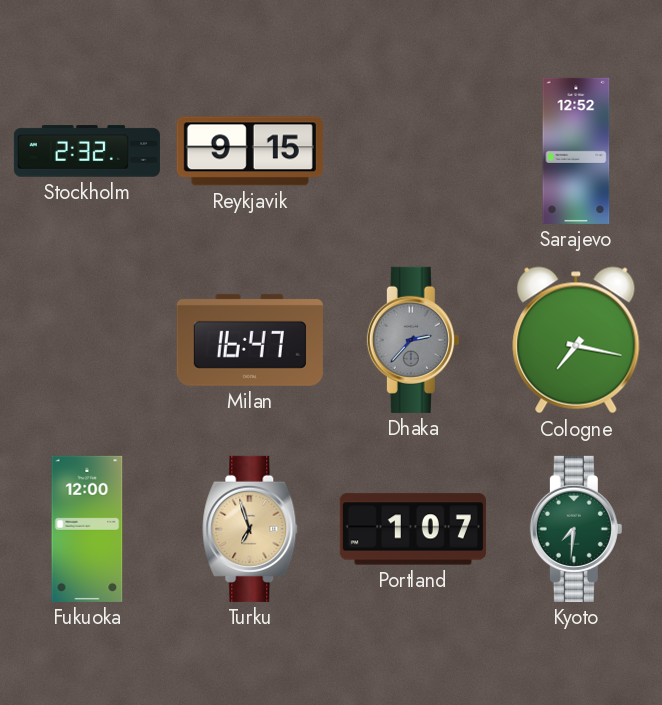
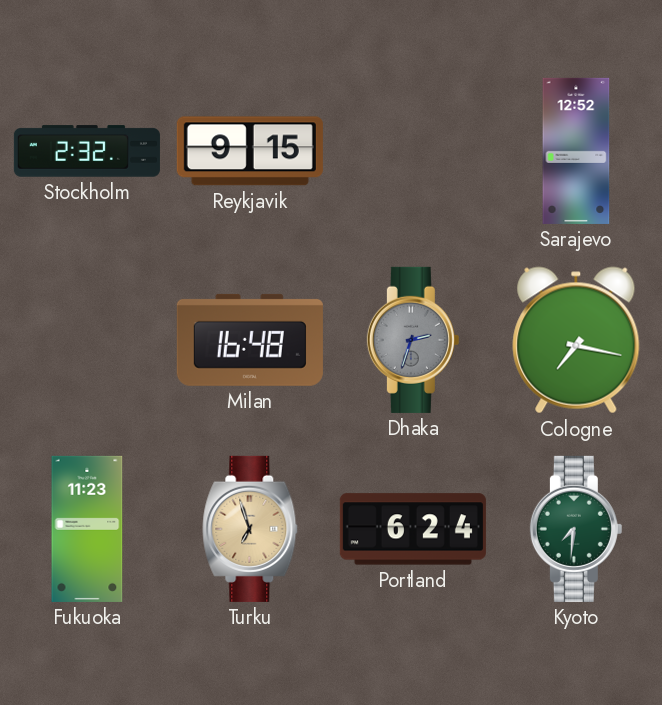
Milan: 16:47 -> 16:48 (250, 340)
Dhaka: 2:37 -> 2:33 (413, 340)
Fukuoka: 12:00 -> 11:23 (87, 529)
Portland: 1:07 -> 6:24 (413, 529)
